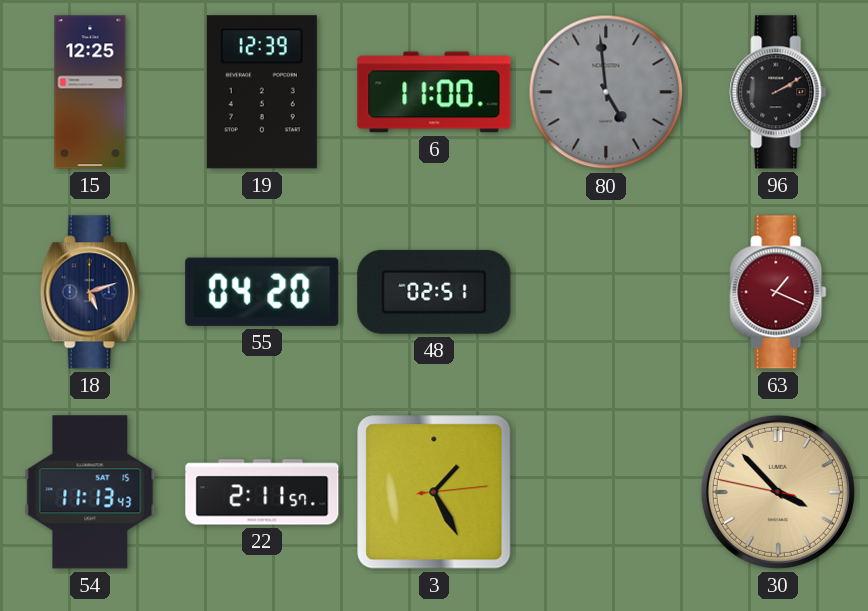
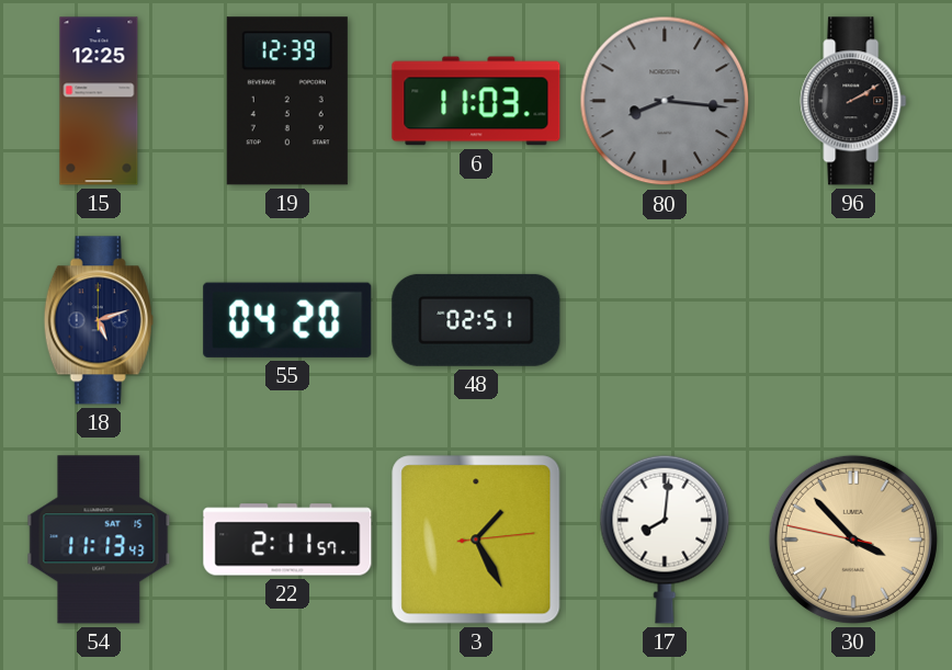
6: 11:00 -> 11:03 (476, 101)
80: 4:59 -> 8:16 (665, 101)
63: 1:19 -> none (778, 292)
17: none -> 8:01 (665, 540)
